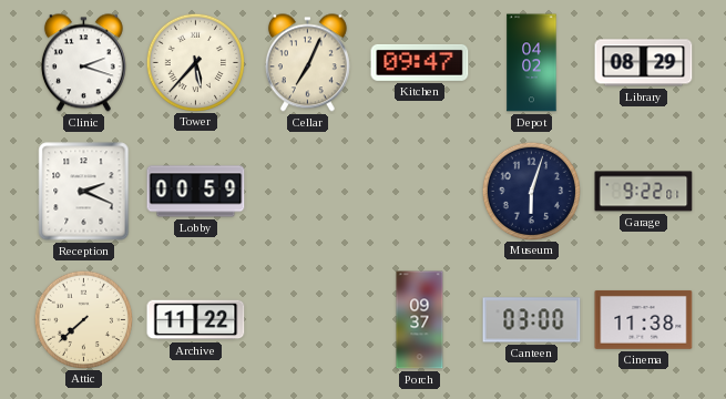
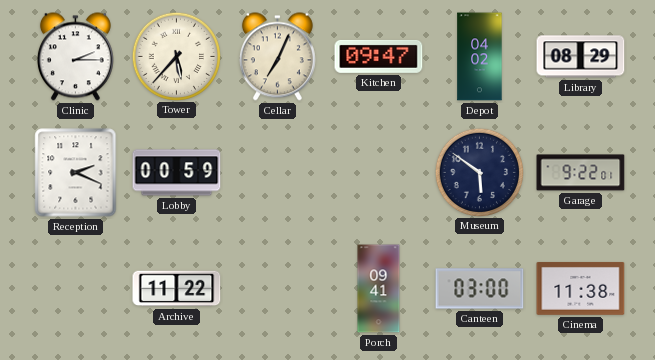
Clinic: 2:18 -> 2:15 (75, 57)
Museum: 6:03 -> 5:51 (479, 172)
Attic: 7:38 -> none (83, 319)
Porch: 09:37 -> 09:41 (379, 289)
